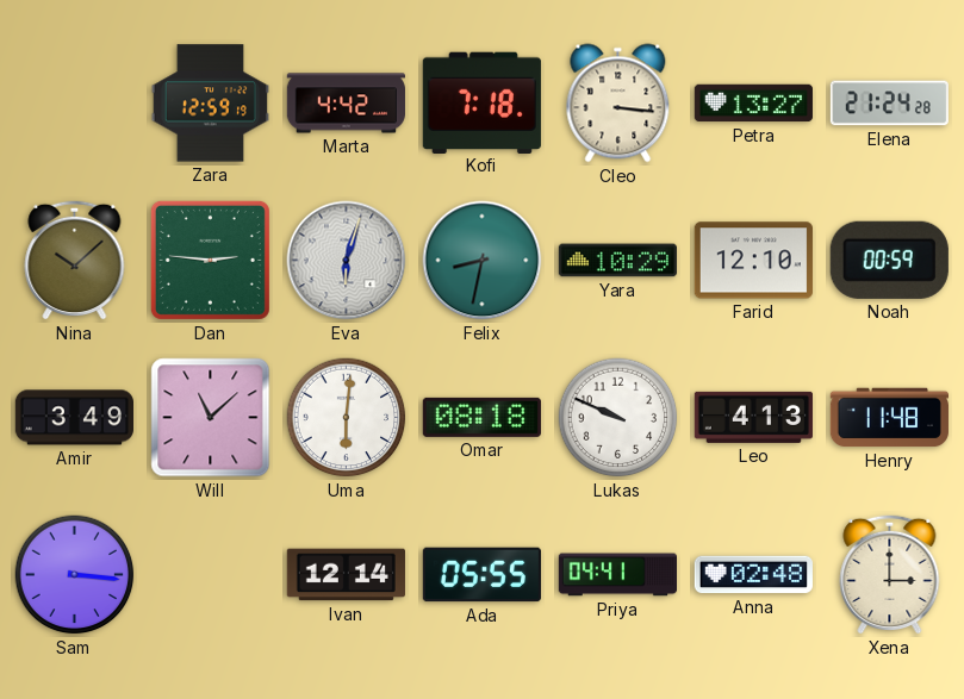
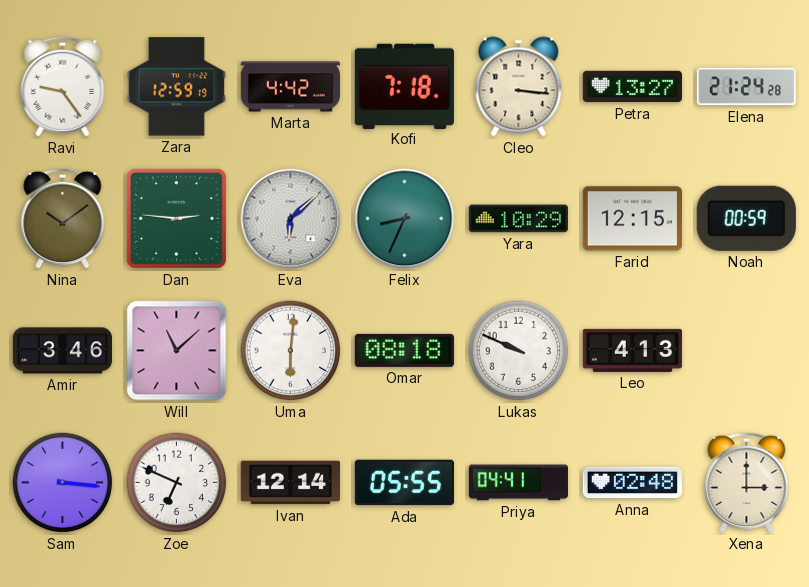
Ravi: none -> 9:24 (63, 86)
Nina: 10:08 -> 10:09 (63, 218)
Eva: 6:03 -> 6:08 (291, 219)
Felix: 8:32 -> 8:34 (405, 219)
Farid: 12:10 -> 12:15 (632, 219)
Amir: 3:49 -> 3:46 (62, 351)
Henry: 11:48 -> none (889, 418)
Zoe: none -> 6:49 (177, 483)
